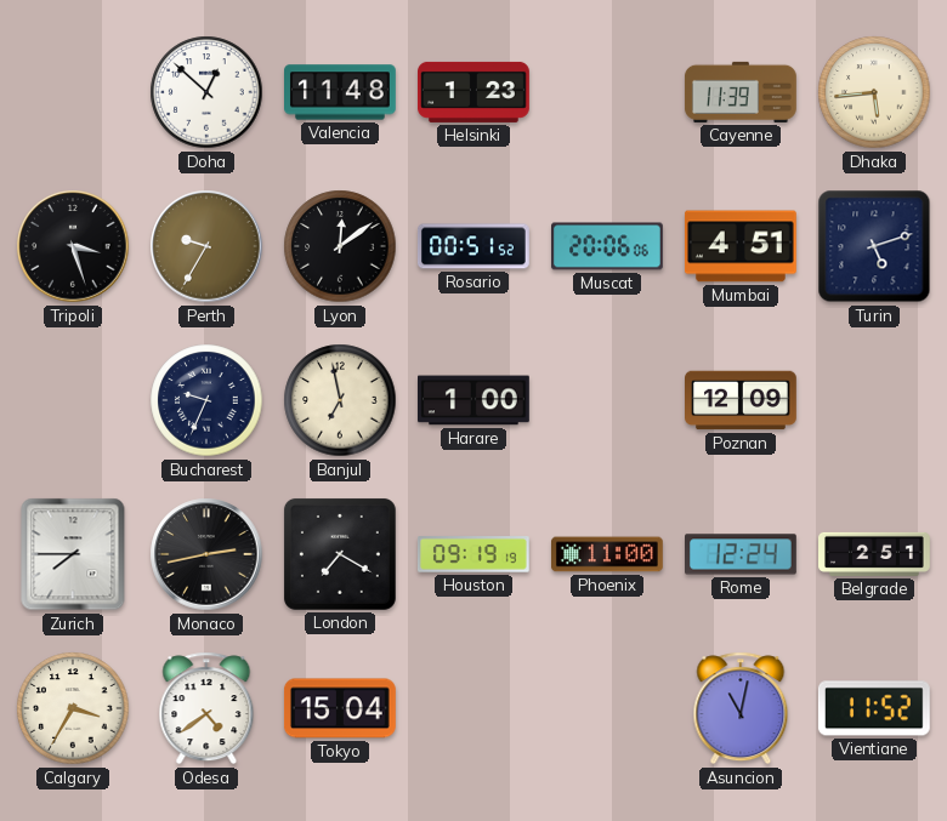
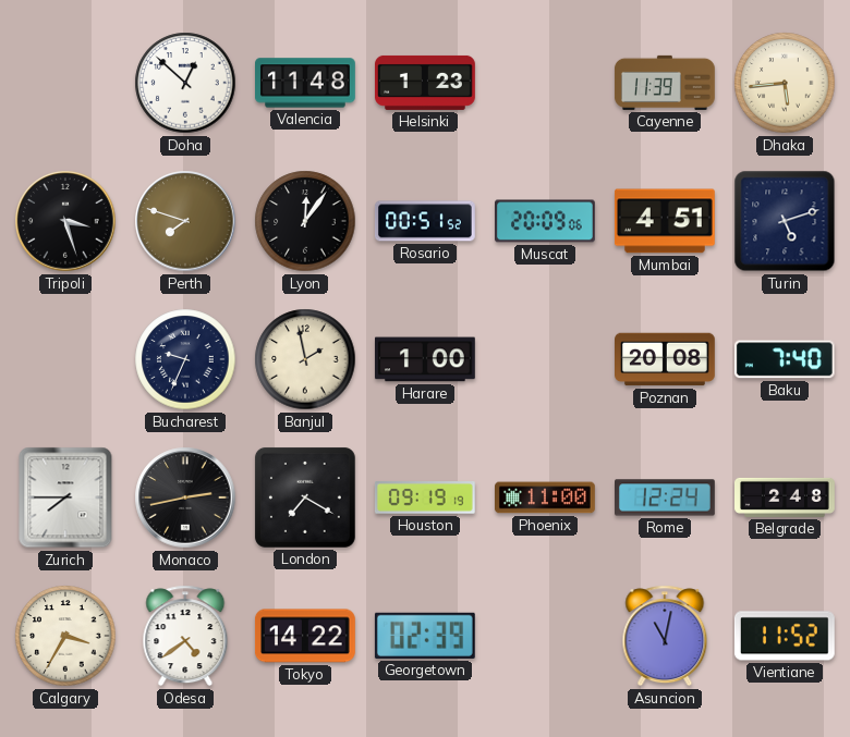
Perth: 9:35 -> 7:48 (185, 221)
Lyon: 12:09 -> 12:06 (305, 221)
Muscat: 20:06 -> 20:09 (546, 221)
Banjul: 6:58 -> 1:58 (305, 359)
Poznan: 12:09 -> 20:08 (666, 359)
Baku: none -> 7:40 (785, 359)
Belgrade: 2:51 -> 2:48 (785, 498)
Tokyo: 15:04 -> 14:22 (305, 636)
Georgetown: none -> 02:39 (425, 636)
